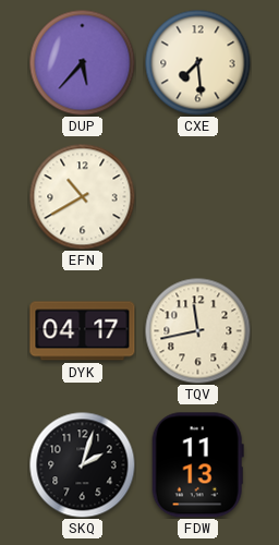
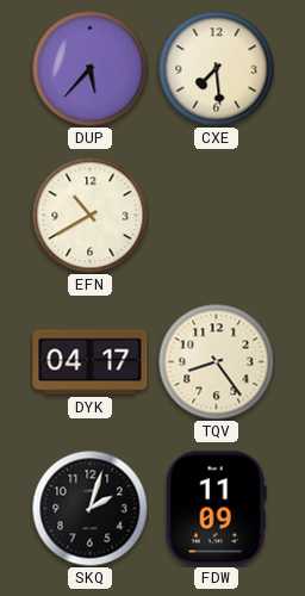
TQV: 11:43 -> 8:24 (216, 361)
FDW: 11:13 -> 11:09 (216, 509)
